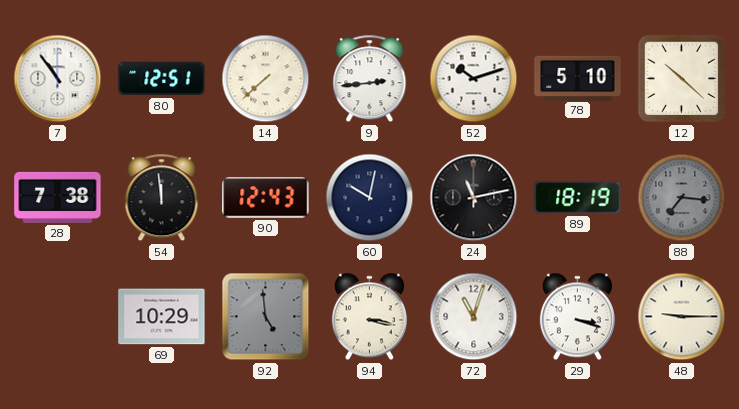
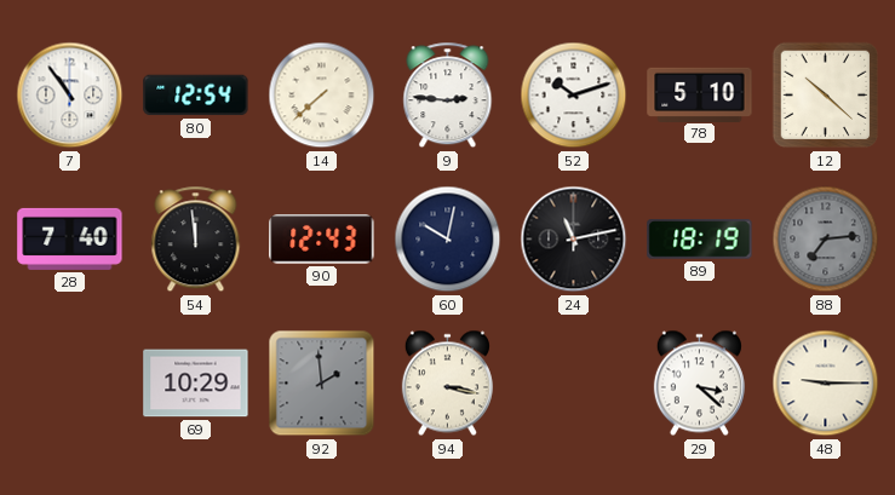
80: 12:51 -> 12:54 (196, 96)
9: 2:44 -> 2:46 (448, 96)
28: 7:38 -> 7:40 (70, 238)
88: 7:16 -> 7:14 (826, 240)
92: 4:59 -> 1:59 (322, 384)
72: 11:03 -> none (474, 317)
29: 3:18 -> 3:22 (699, 384)
